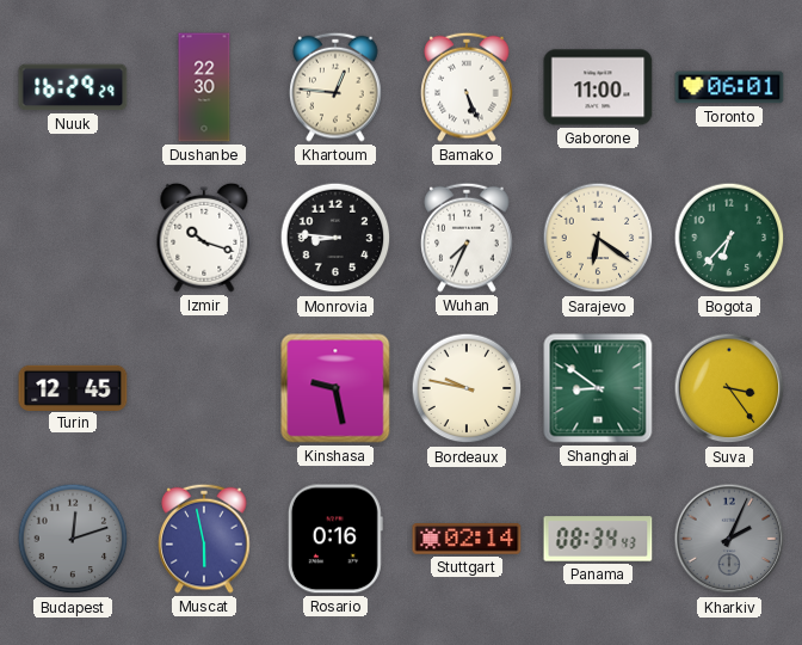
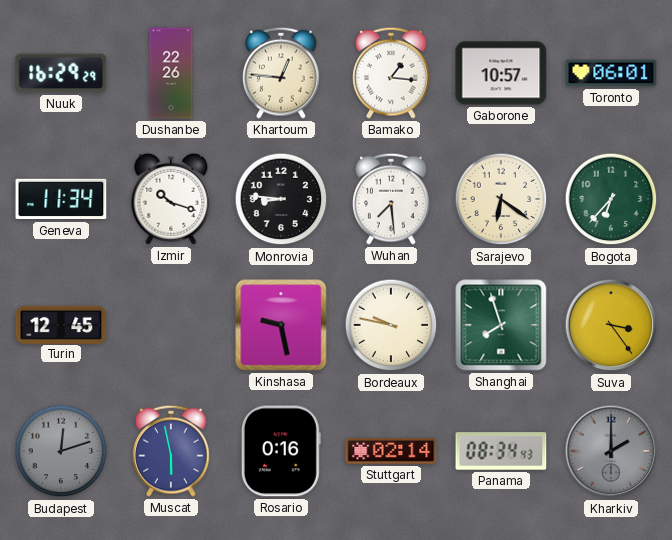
Dushanbe: 22:30 -> 22:26 (171, 73)
Bamako: 5:26 -> 1:16 (391, 73)
Gaborone: 11:00 -> 10:57 (501, 73)
Geneva: none -> 11:34 (61, 199)
Wuhan: 7:34 -> 7:29 (391, 199)
Shanghai: 8:51 -> 7:57 (501, 325)
Kharkiv: 2:04 -> 2:00 (611, 451)
